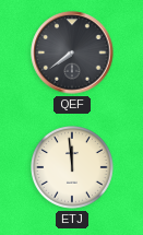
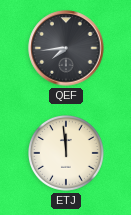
QEF: 7:39 -> 7:44 (66, 48)
